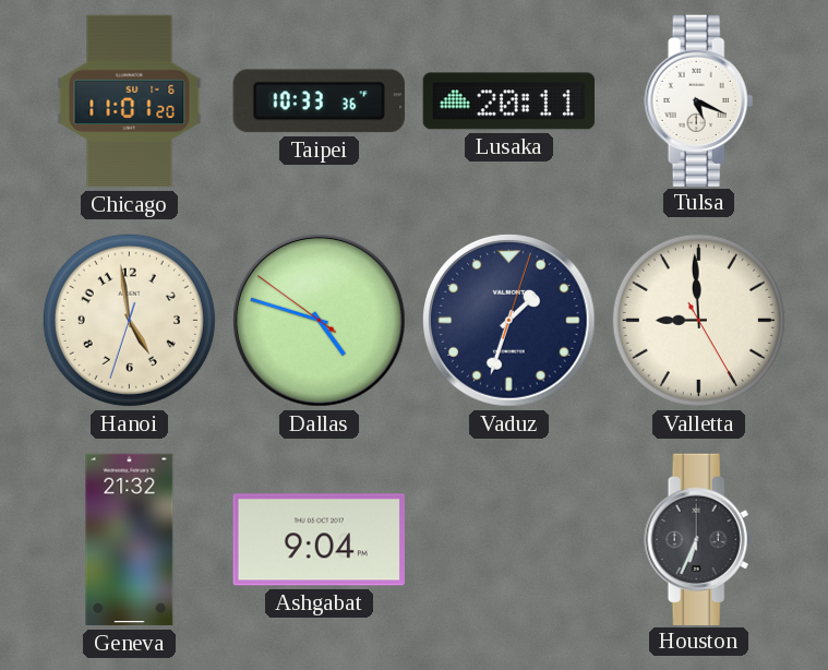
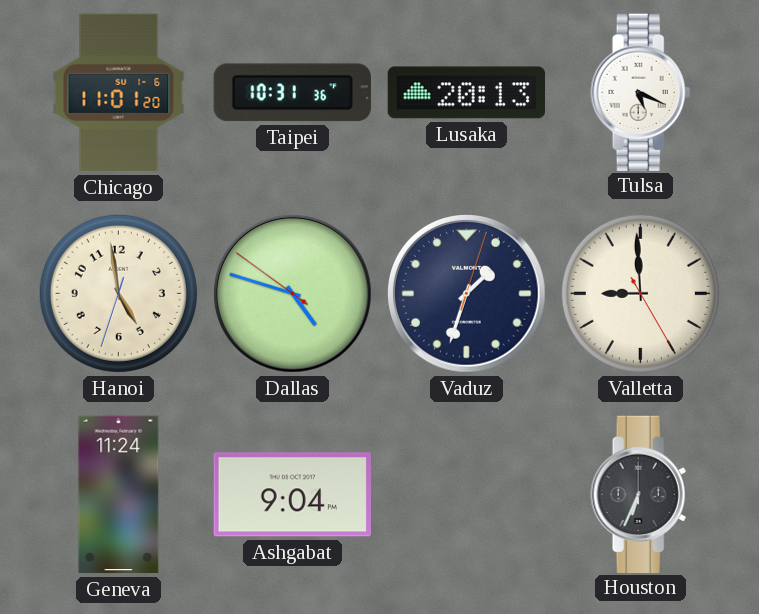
Taipei: 10:33 -> 10:31 (292, 93)
Lusaka: 20:11 -> 20:13 (467, 93)
Geneva: 21:32 -> 11:24 (119, 495)
